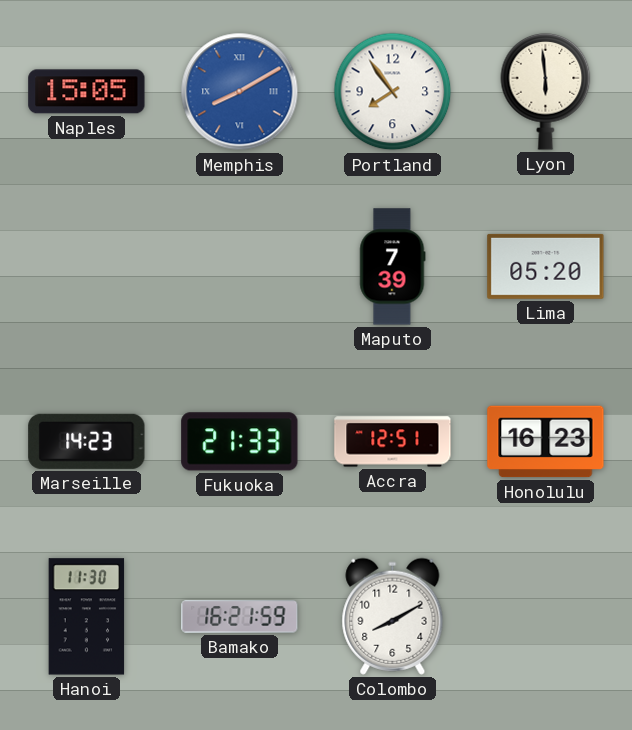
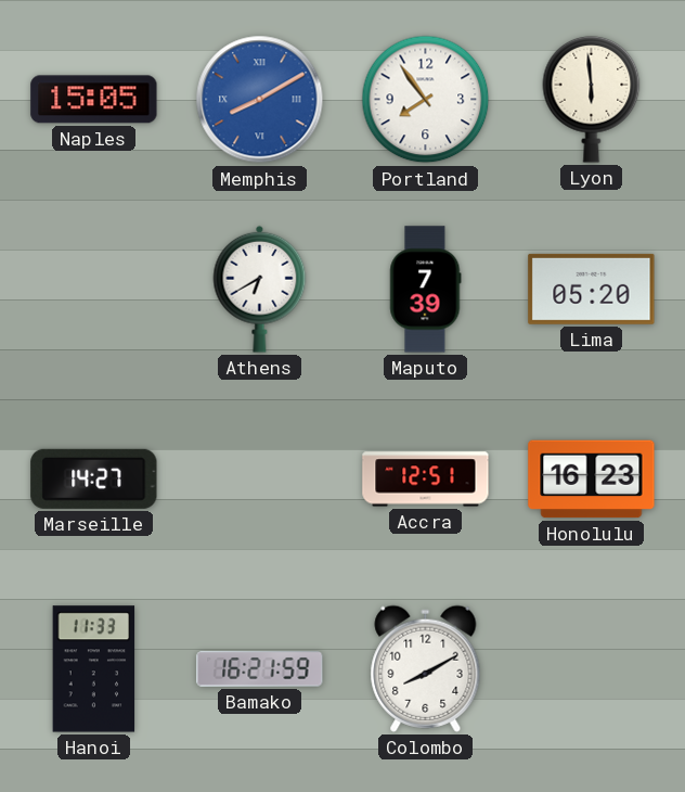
Athens: none -> 6:40 (260, 289)
Marseille: 14:23 -> 14:27 (94, 478)
Fukuoka: 21:33 -> none (240, 442)
Hanoi: 11:30 -> 11:33 (94, 669)
